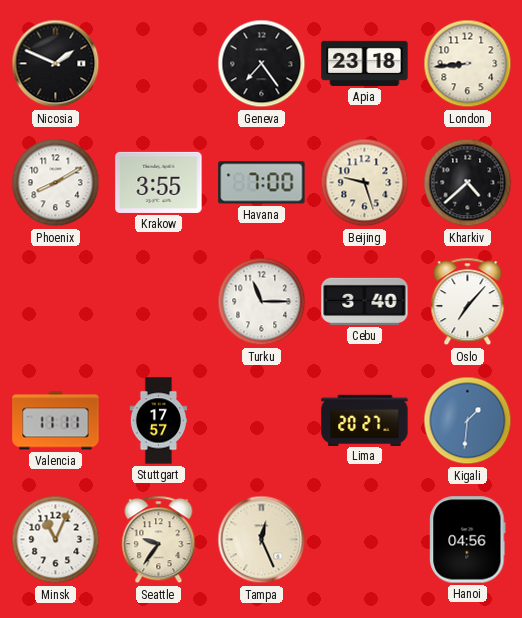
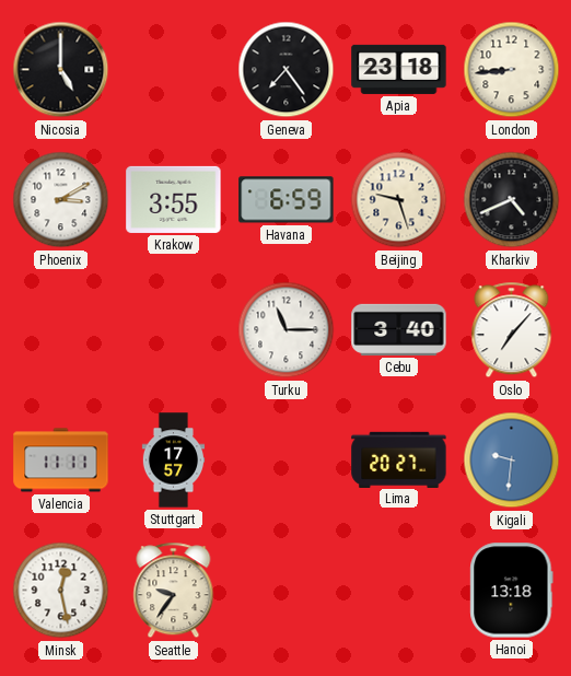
Nicosia: 1:49 -> 5:00 (61, 70)
Phoenix: 8:10 -> 3:10 (61, 200)
Havana: 7:00 -> 6:59 (287, 200)
Kharkiv: 4:38 -> 4:41 (512, 200)
Kigali: 1:31 -> 9:31 (512, 461)
Minsk: 11:04 -> 12:28 (61, 591)
Tampa: 12:26 -> none (262, 540)
Hanoi: 04:56 -> 13:18 (512, 591)
